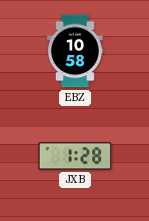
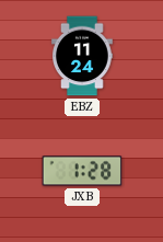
EBZ: 10:58 -> 11:24 (83, 56)
